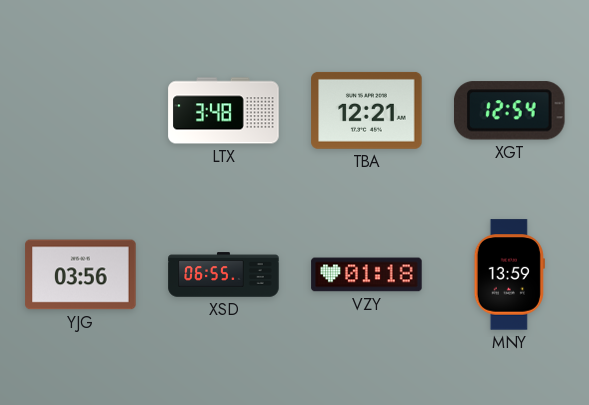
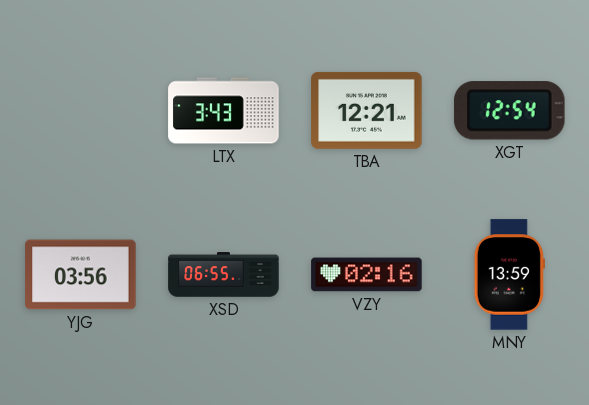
LTX: 3:48 -> 3:43 (224, 111)
VZY: 01:18 -> 02:16 (367, 275)
